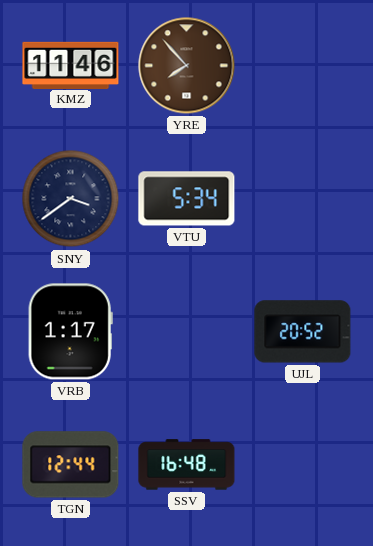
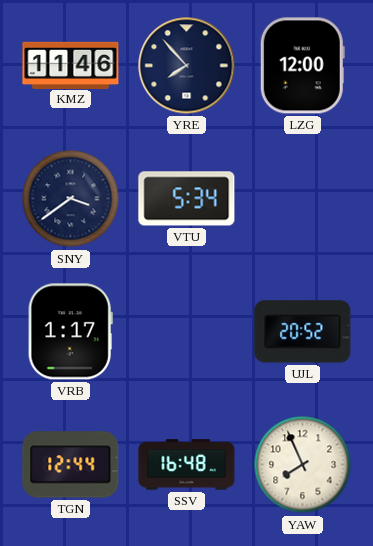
YRE dial: brown -> navy (187, 66)
LZG: none -> 12:00 (302, 66)
YAW: none -> 7:56 (303, 465)
